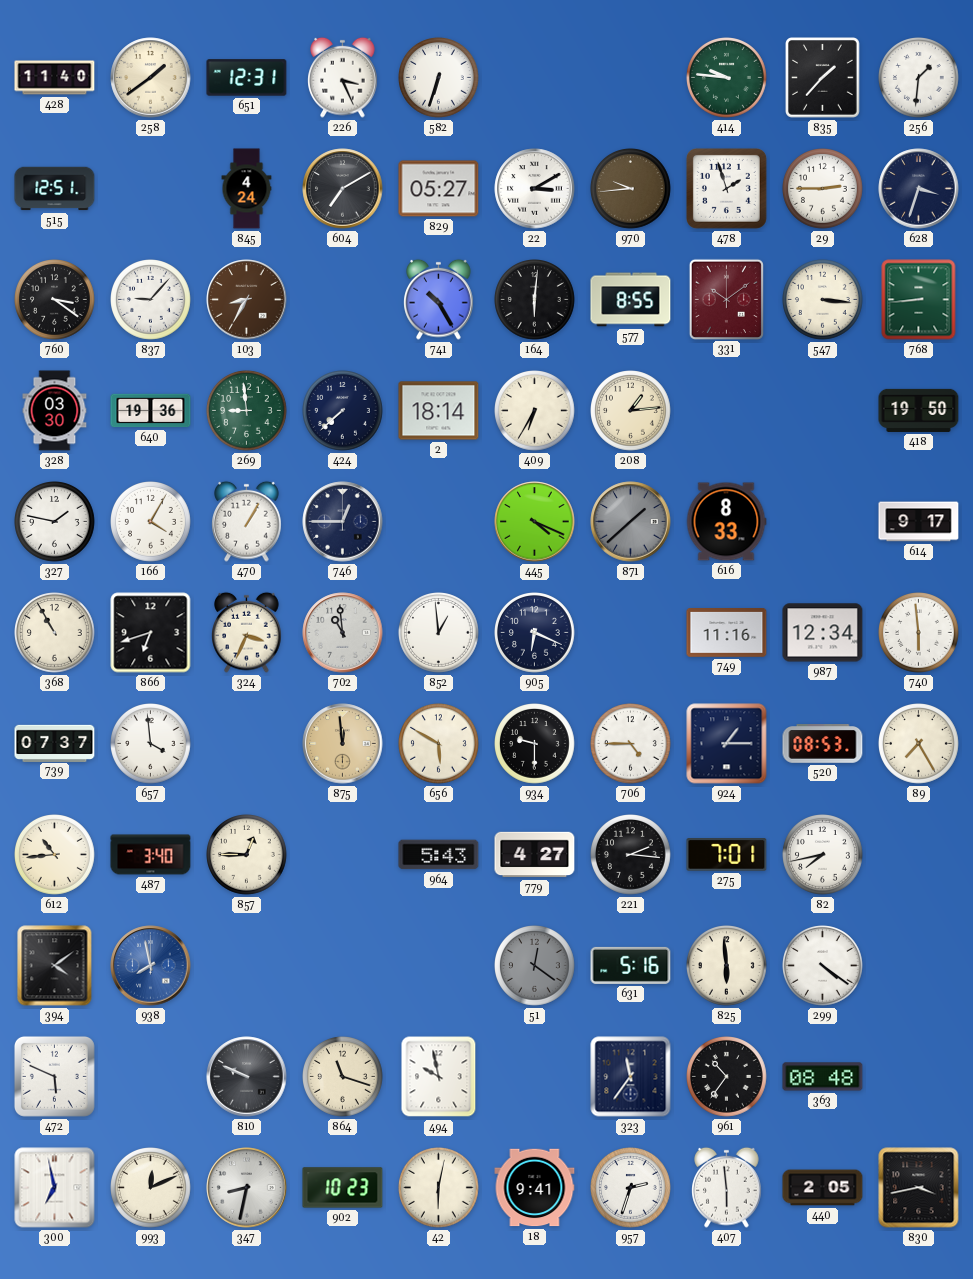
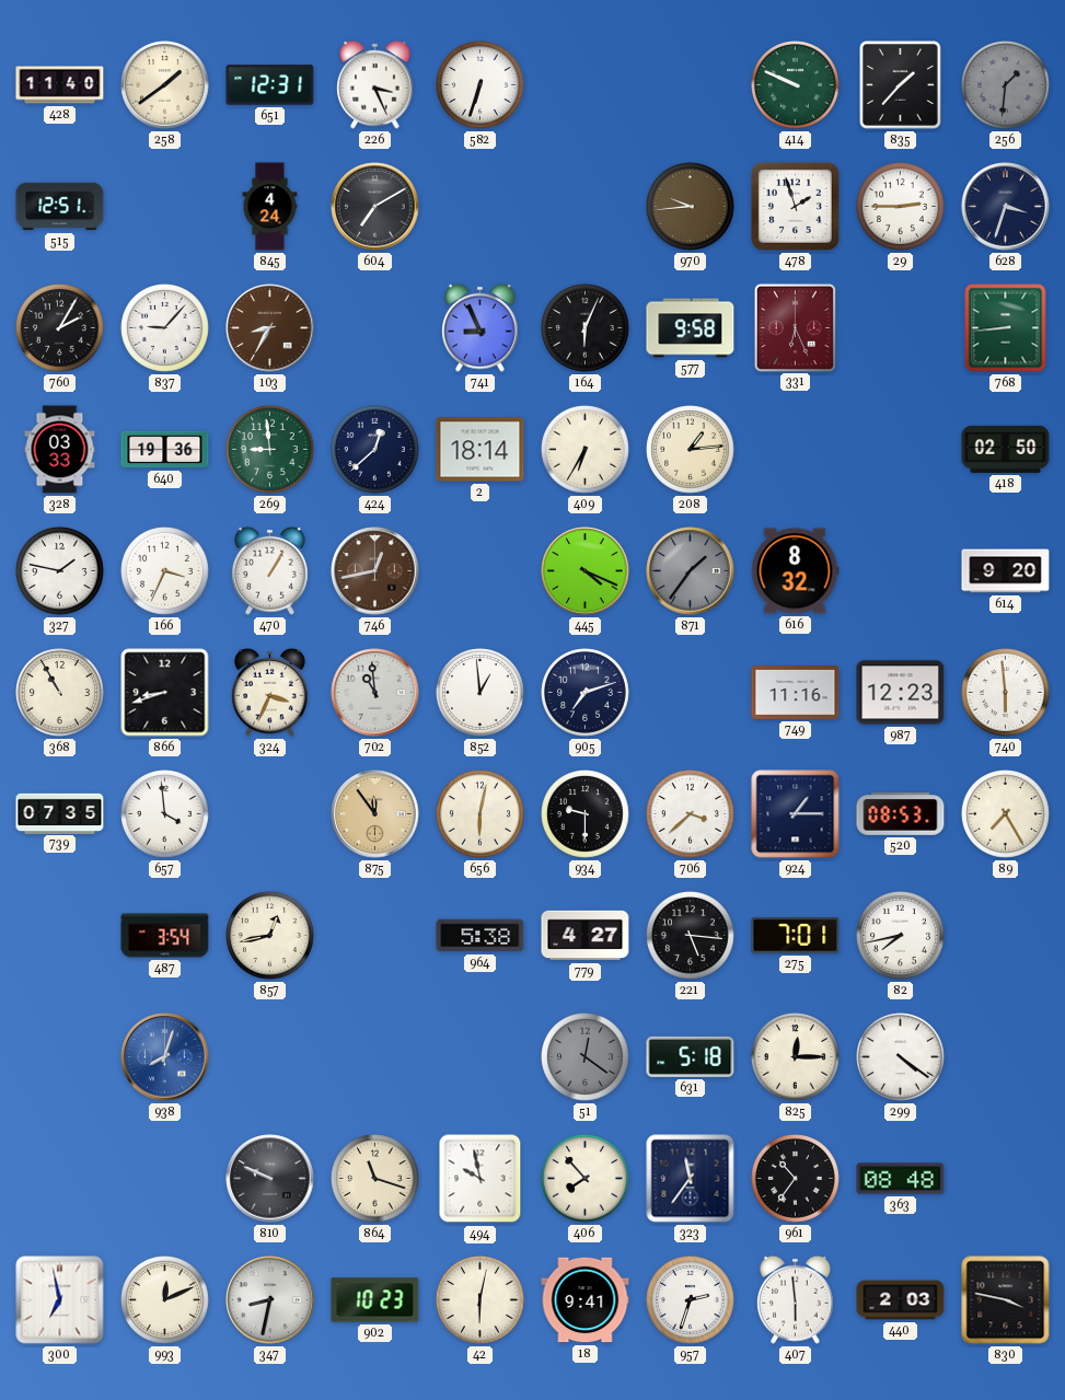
414: 9:46 -> 9:49 (796, 85)
256 dial: white -> grey (1006, 85)
829: 05:27 -> none (439, 189)
22: 3:10 -> none (535, 189)
760: 3:21 -> 2:05 (60, 328)
741: 10:25 -> 8:56 (481, 327)
164: 6:01 -> 6:04 (586, 328)
577: 8:55 -> 9:58 (691, 328)
331: 10:09 -> 6:26 (795, 327)
547: 3:16 -> none (823, 300)
328: 03:30 -> 03:33 (60, 450)
424: 7:38 -> 12:38 (375, 450)
418: 19:50 -> 02:50 (1006, 449)
166: 4:05 -> 3:34 (165, 571)
746: 12:45 -> 12:43 (375, 571)
746 dial: navy -> brown (375, 571)
871: 1:38 -> 1:36 (691, 571)
616: 8:33 -> 8:32 (795, 571)
614: 9:17 -> 9:20 (1006, 571)
866: 6:42 -> 8:42 (165, 693)
905: 6:19 -> 7:12 (586, 693)
987: 12:34 -> 12:23 (901, 693)
739: 07:37 -> 07:35 (60, 813)
875: 11:59 -> 11:54 (375, 814)
656: 5:50 -> 6:02 (481, 814)
706: 4:45 -> 3:38 (691, 814)
612: 10:44 -> none (55, 855)
487: 3:40 -> 3:54 (165, 936)
857: 12:45 -> 12:43 (270, 936)
964: 5:43 -> 5:38 (481, 936)
221: 2:16 -> 5:16 (691, 936)
394: 4:09 -> none (55, 966)
938: 7:58 -> 8:03 (165, 1057)
631: 5:16 -> 5:18 (691, 1056)
825: 5:59 -> 12:15 (796, 1057)
472: 5:49 -> none (54, 1076)
406: none -> 7:53 (586, 1179)
440: 2:05 -> 2:03 (901, 1300)
830: 3:43 -> 3:47 (1006, 1300)
